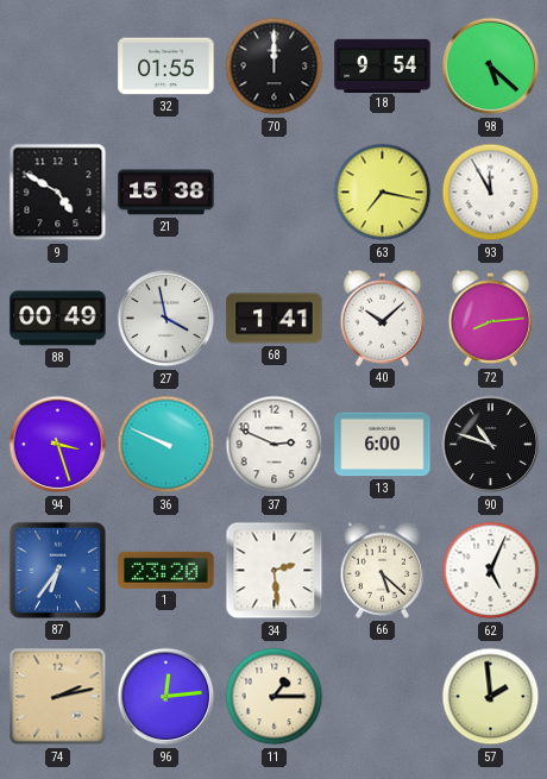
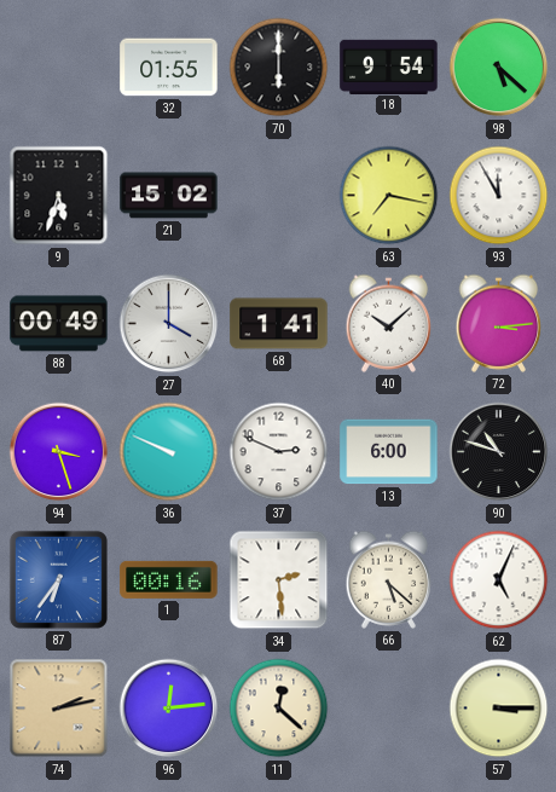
70: 12:00 -> 6:00 (279, 68)
9: 4:50 -> 5:33 (59, 196)
21: 15:38 -> 15:02 (169, 196)
27: 3:58 -> 4:00 (169, 324)
72: 8:14 -> 3:14 (499, 323)
1: 23:20 -> 00:16 (169, 579)
11: 1:15 -> 12:22 (279, 709)
57: 1:59 -> 3:15 (499, 709)
